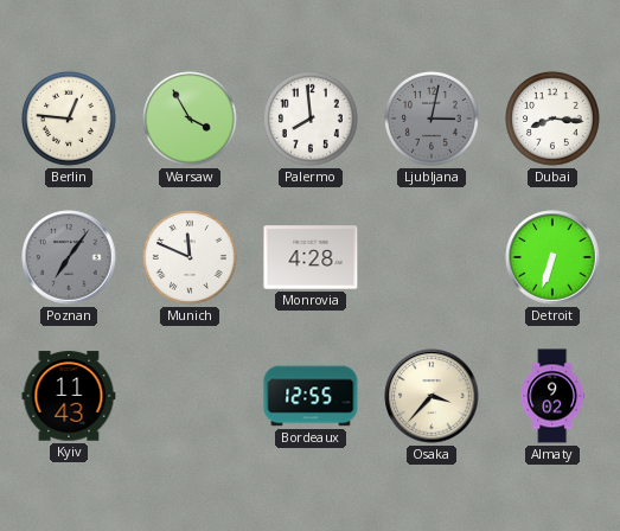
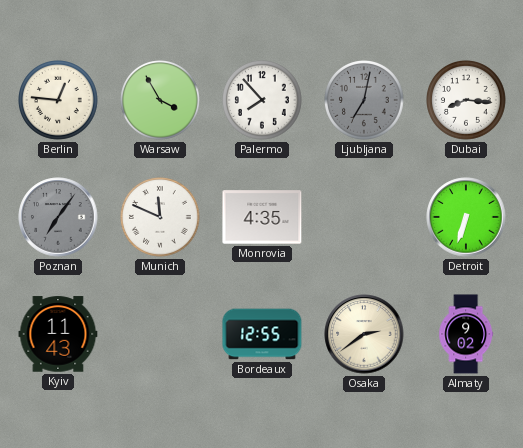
Palermo: 7:59 -> 7:53 (263, 101)
Ljubljana: 3:02 -> 7:02 (365, 101)
Monrovia: 4:28 -> 4:35 (262, 217)
Osaka: 3:37 -> 2:39 (364, 334)
